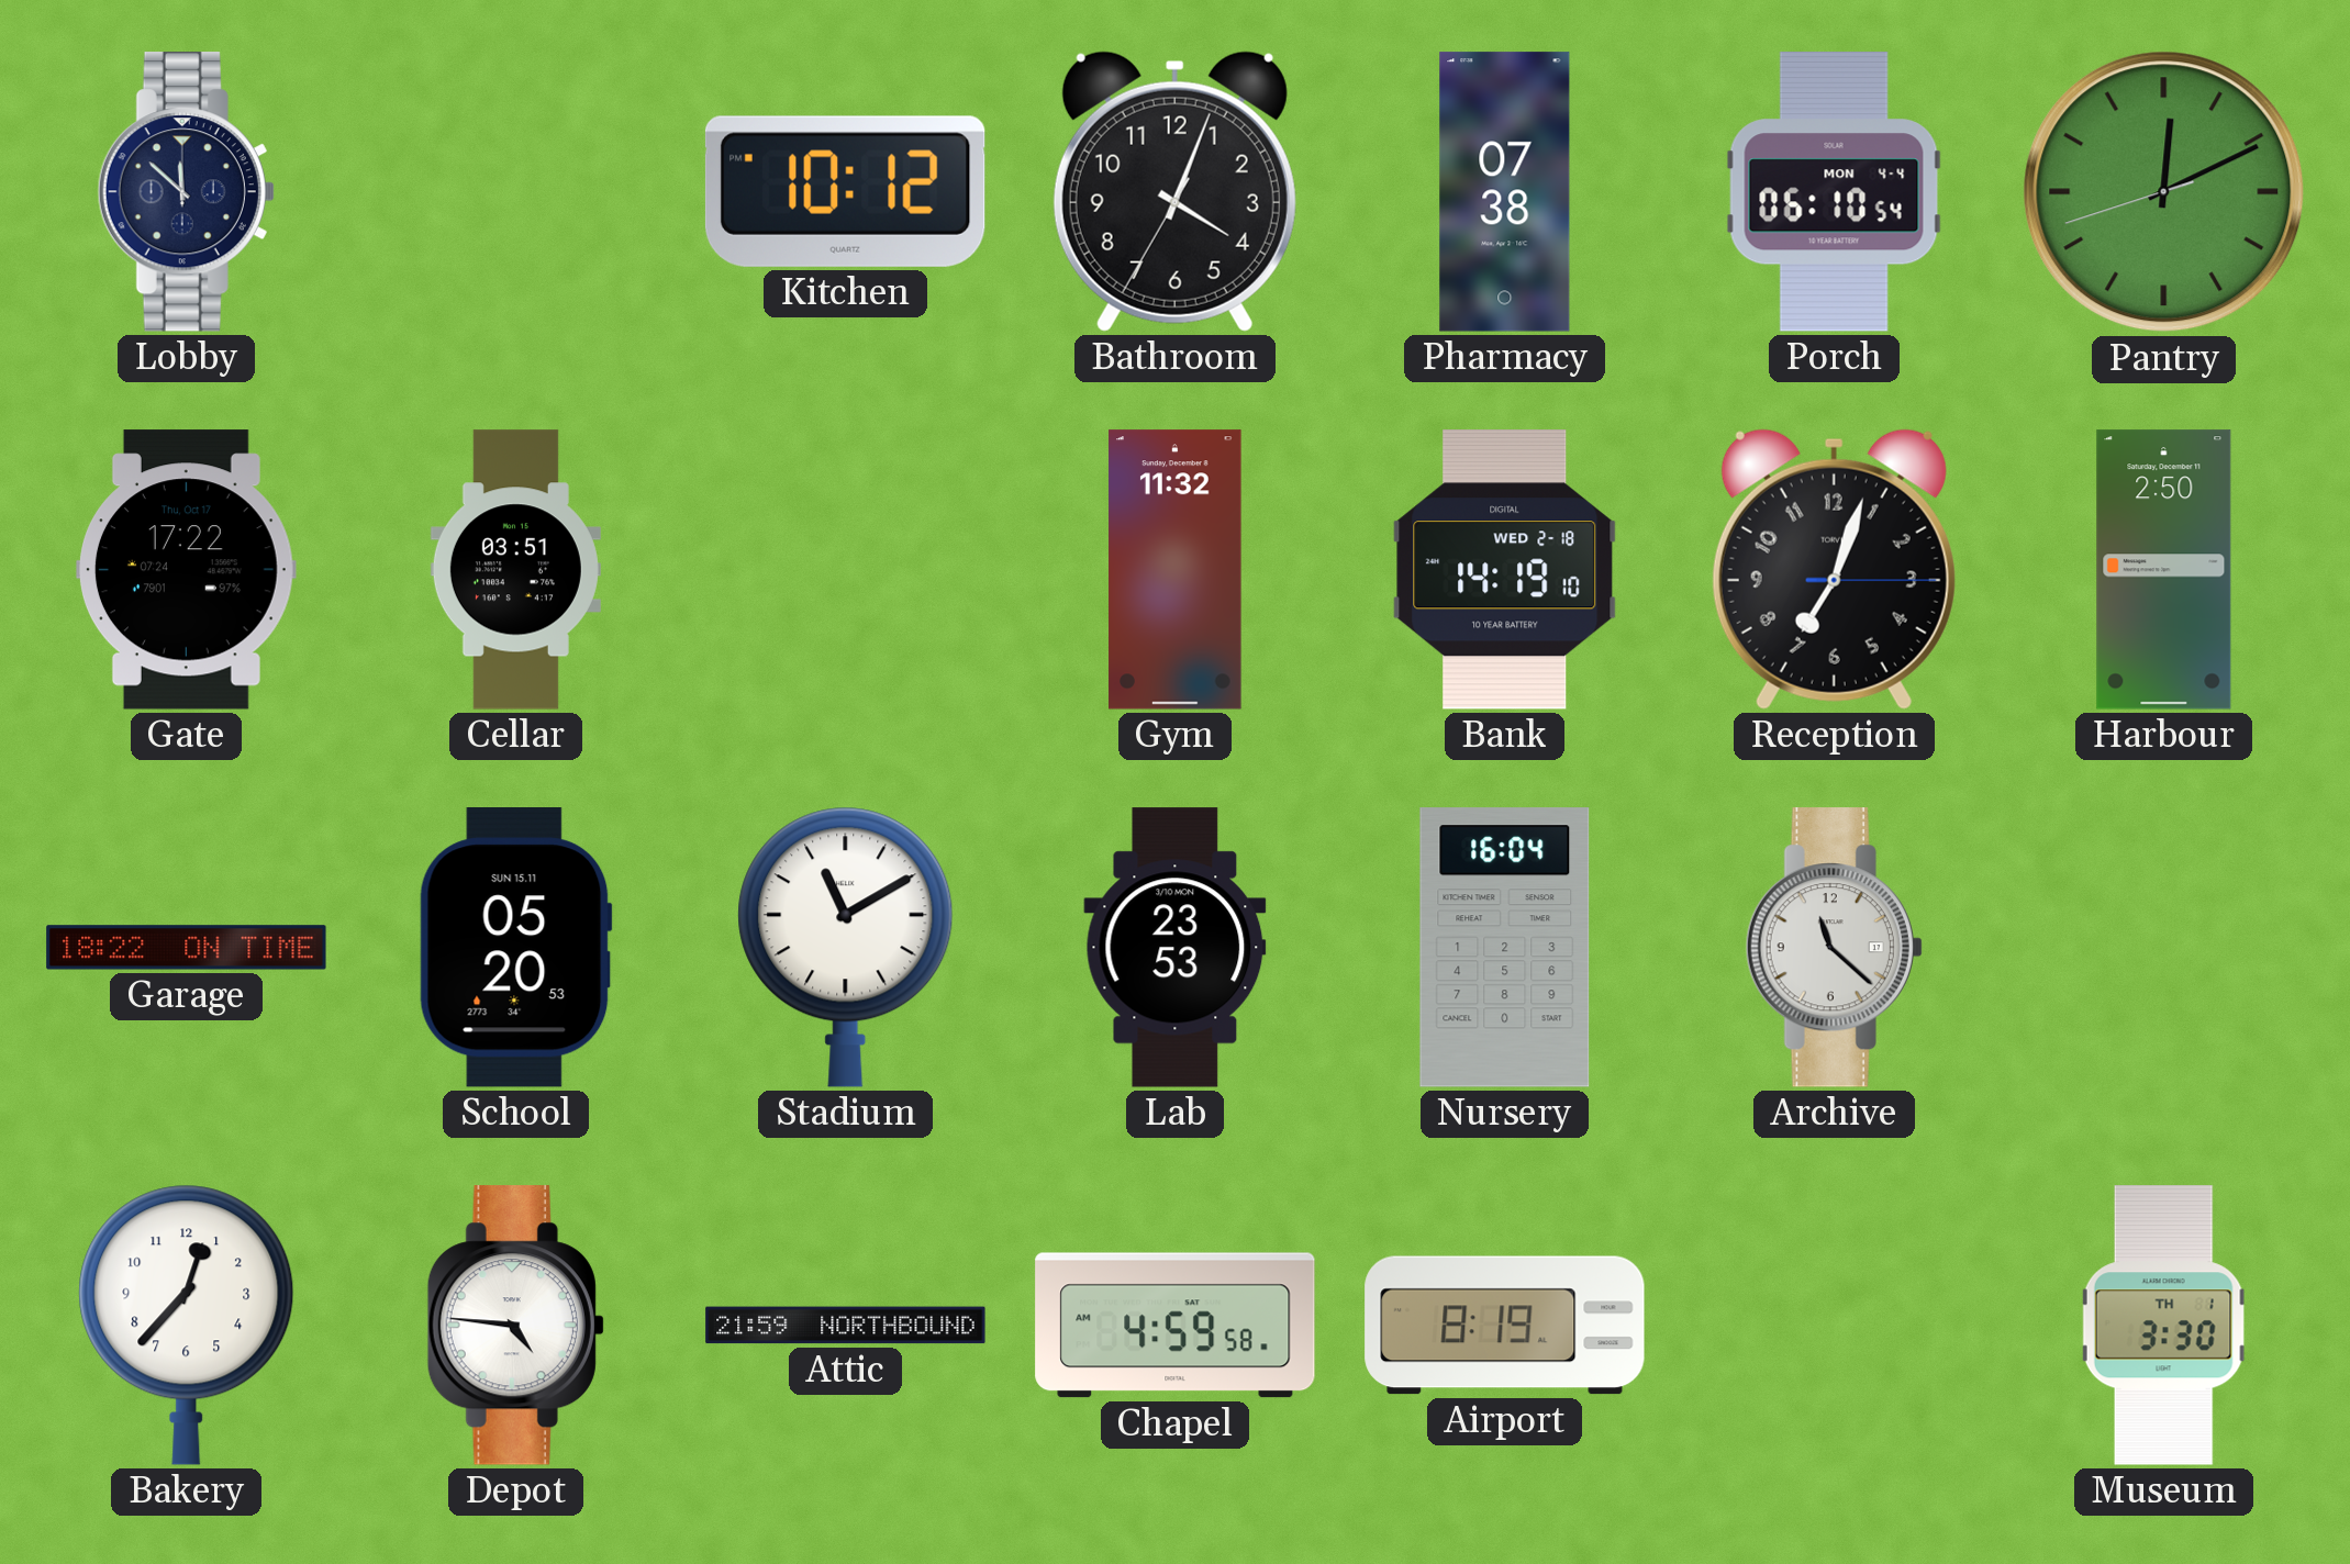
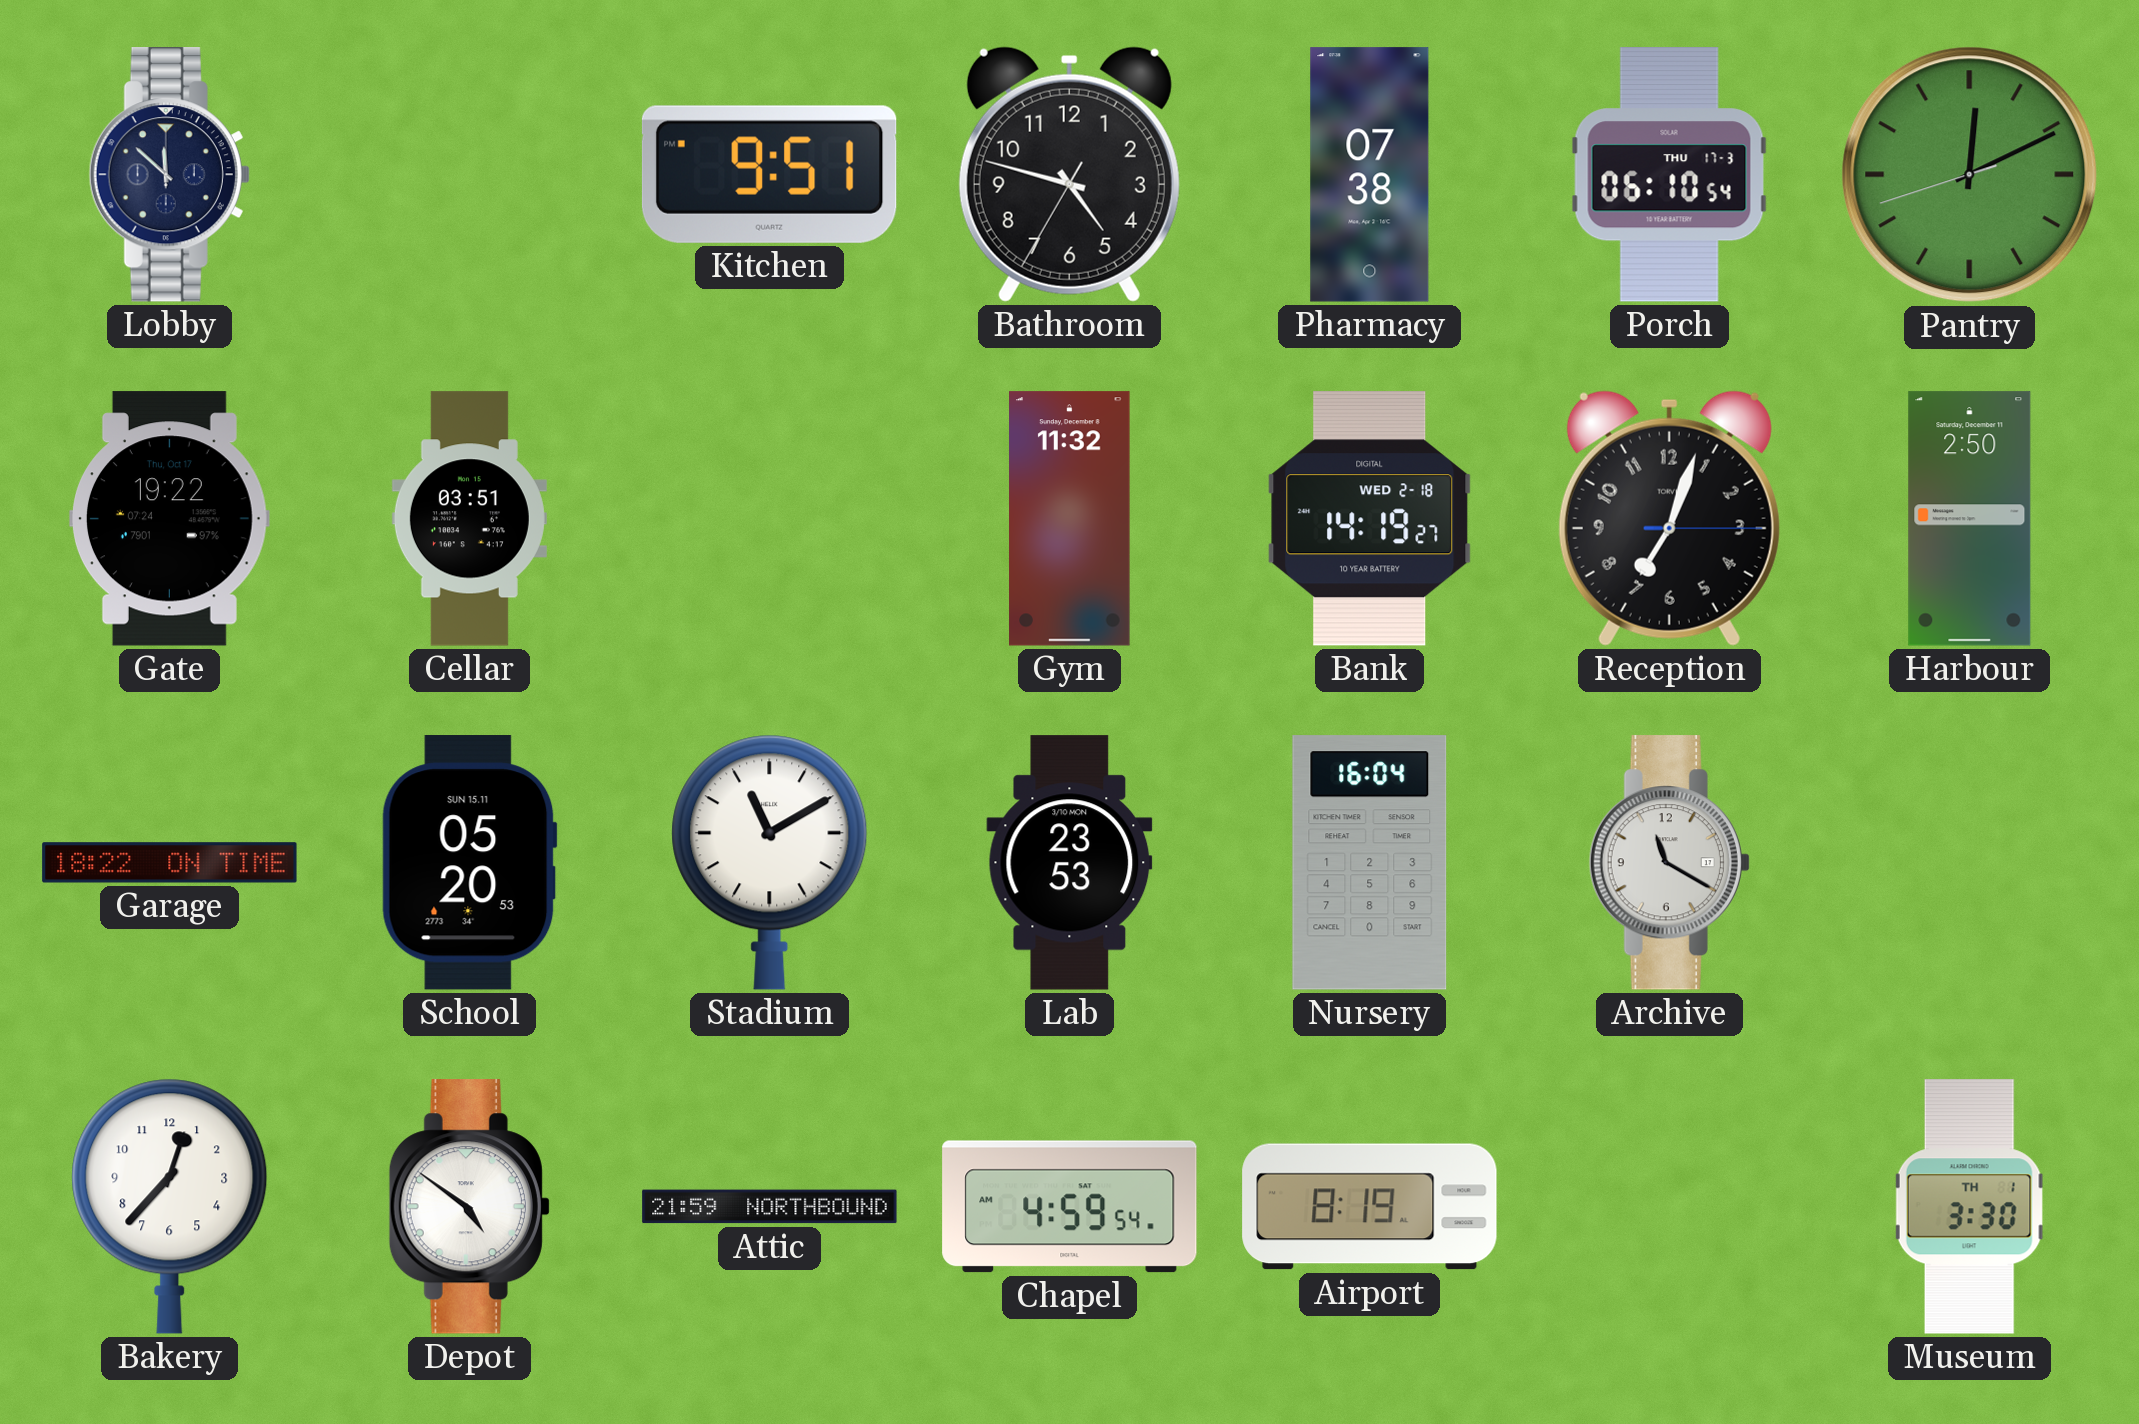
Kitchen: 10:12 -> 9:51 (769, 174)
Bathroom: 4:03 -> 4:47 (1069, 174)
Porch date: MON 4-4 -> THU 17-3 (1669, 175)
Gate: 17:22 -> 19:22 (169, 519)
Bank: 14:19:10 -> 14:19:27 (1370, 519)
Archive: 11:22 -> 11:20 (1669, 863)
Depot: 4:46 -> 4:51 (469, 1207)
Chapel: 4:59:58 -> 4:59:54 (1070, 1207)
